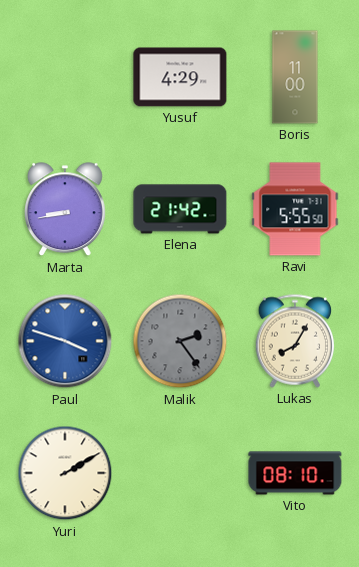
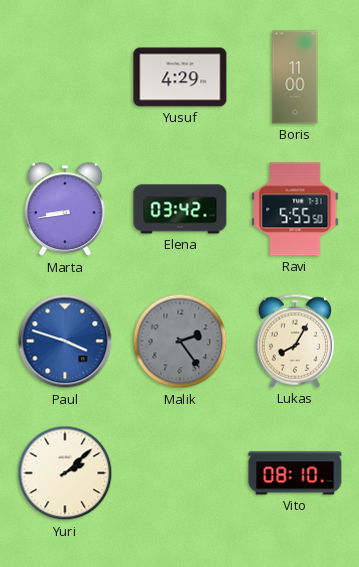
Elena: 21:42 -> 03:42 (180, 209)
Yuri: 2:10 -> 2:08 (65, 473)
